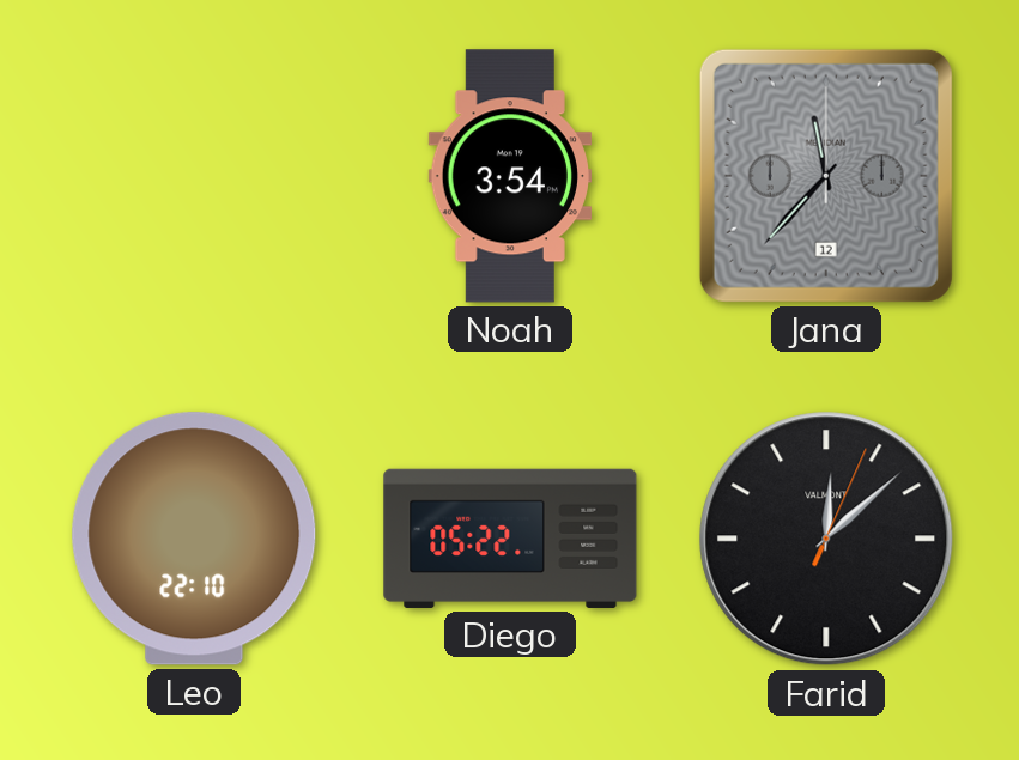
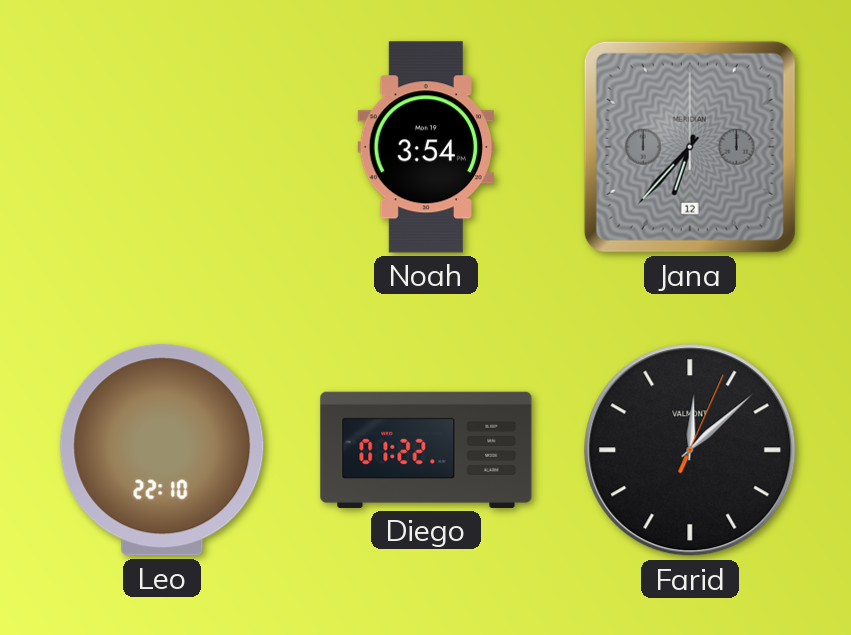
Jana: 11:37 -> 6:37 (690, 147)
Diego: 05:22 -> 01:22 (426, 450)
